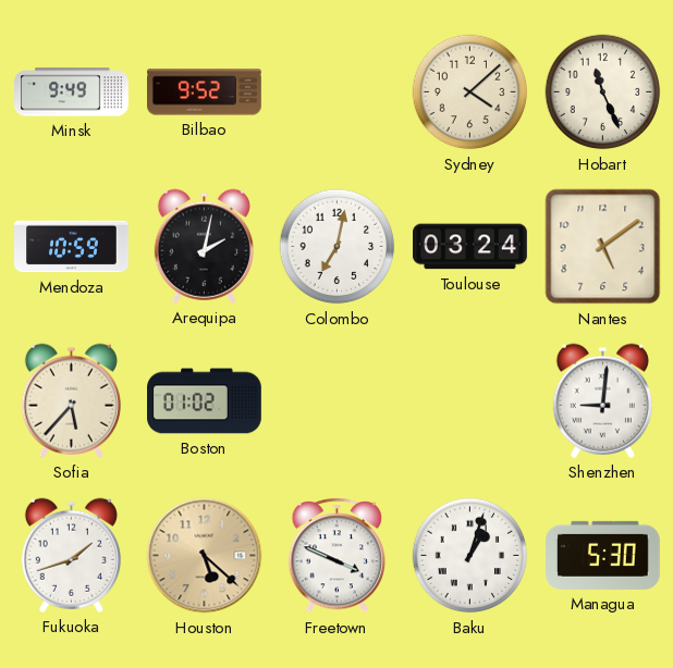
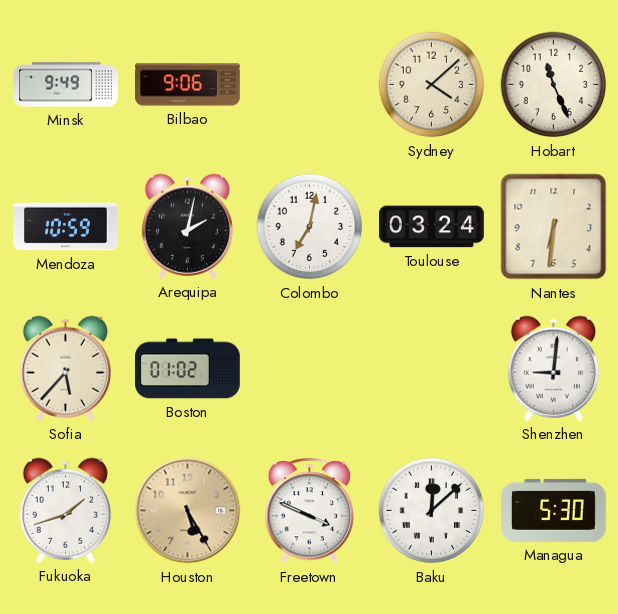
Bilbao: 9:52 -> 9:06 (188, 85)
Nantes: 5:09 -> 6:31 (554, 227)
Houston: 5:22 -> 5:25 (188, 511)
Baku: 1:03 -> 12:08 (432, 511)
